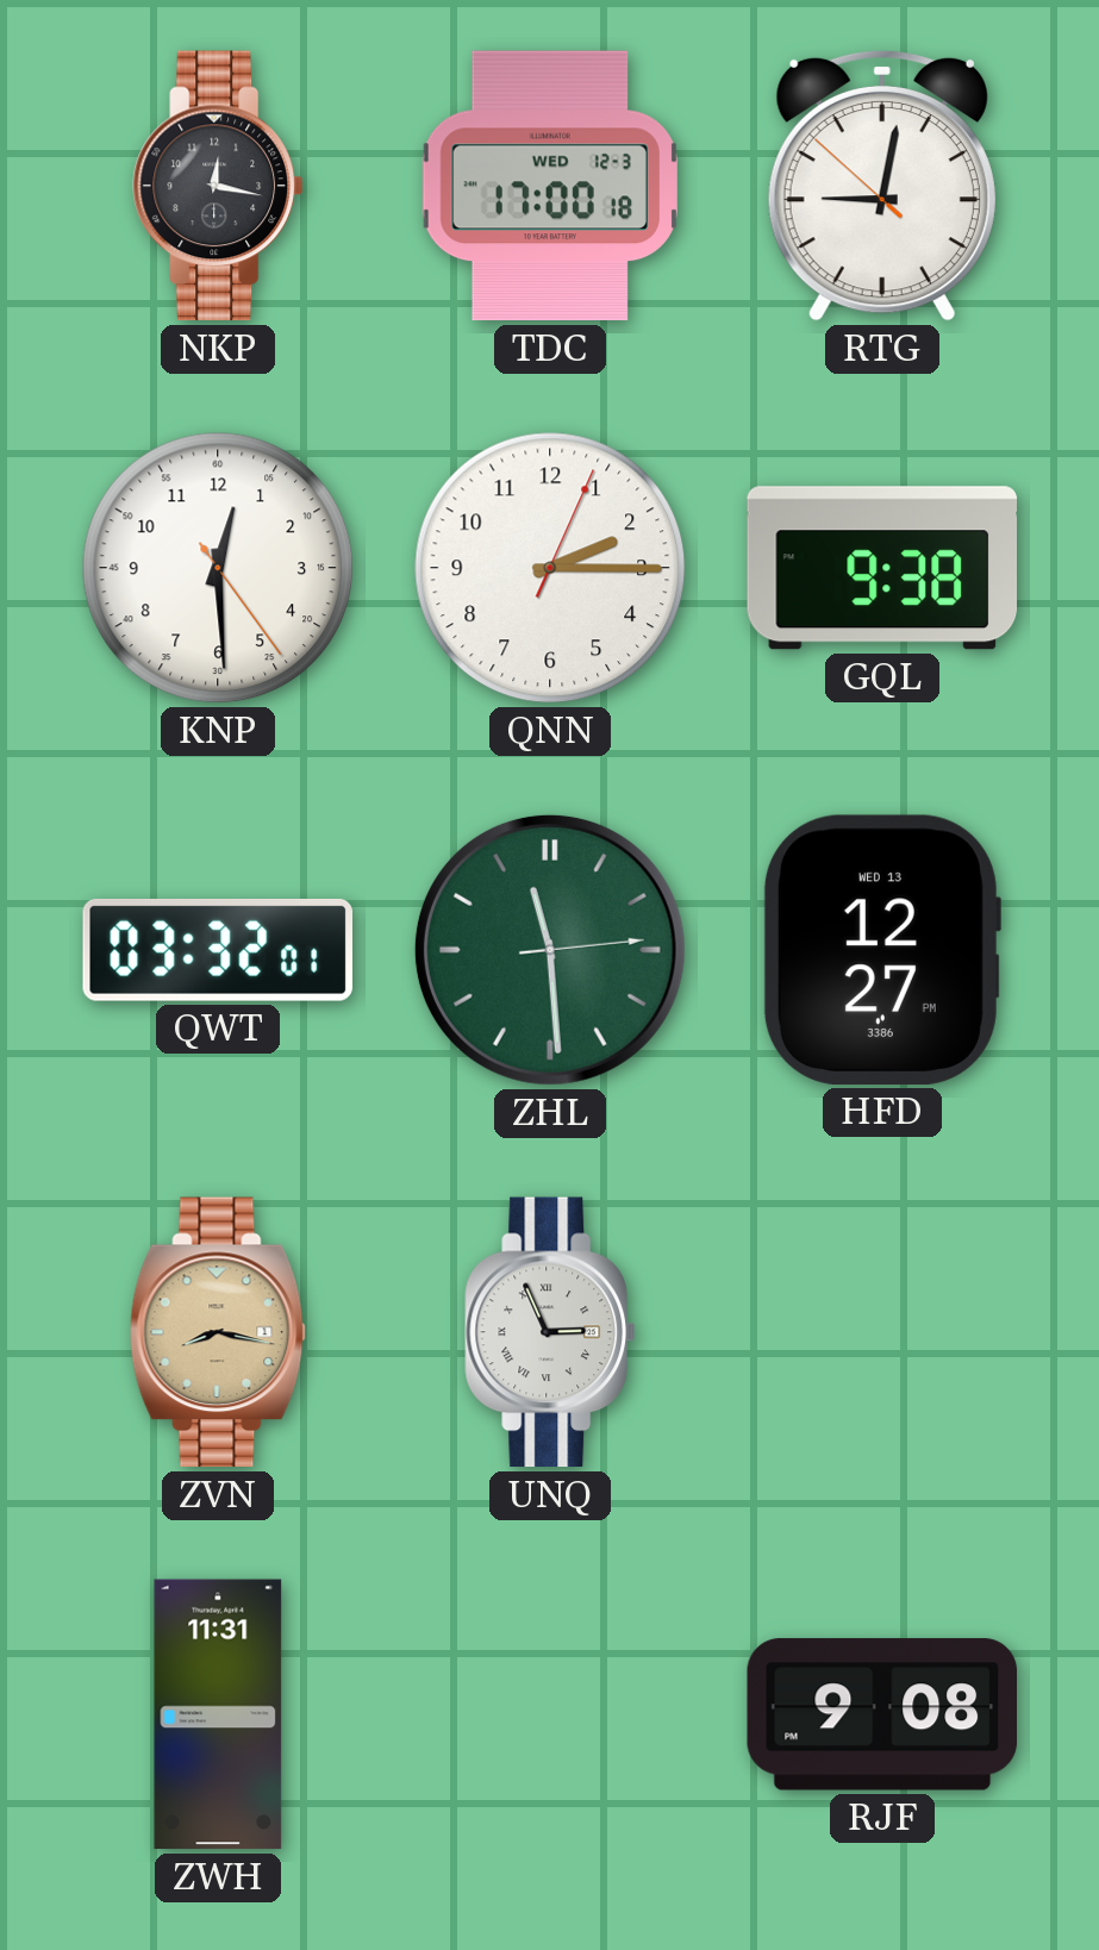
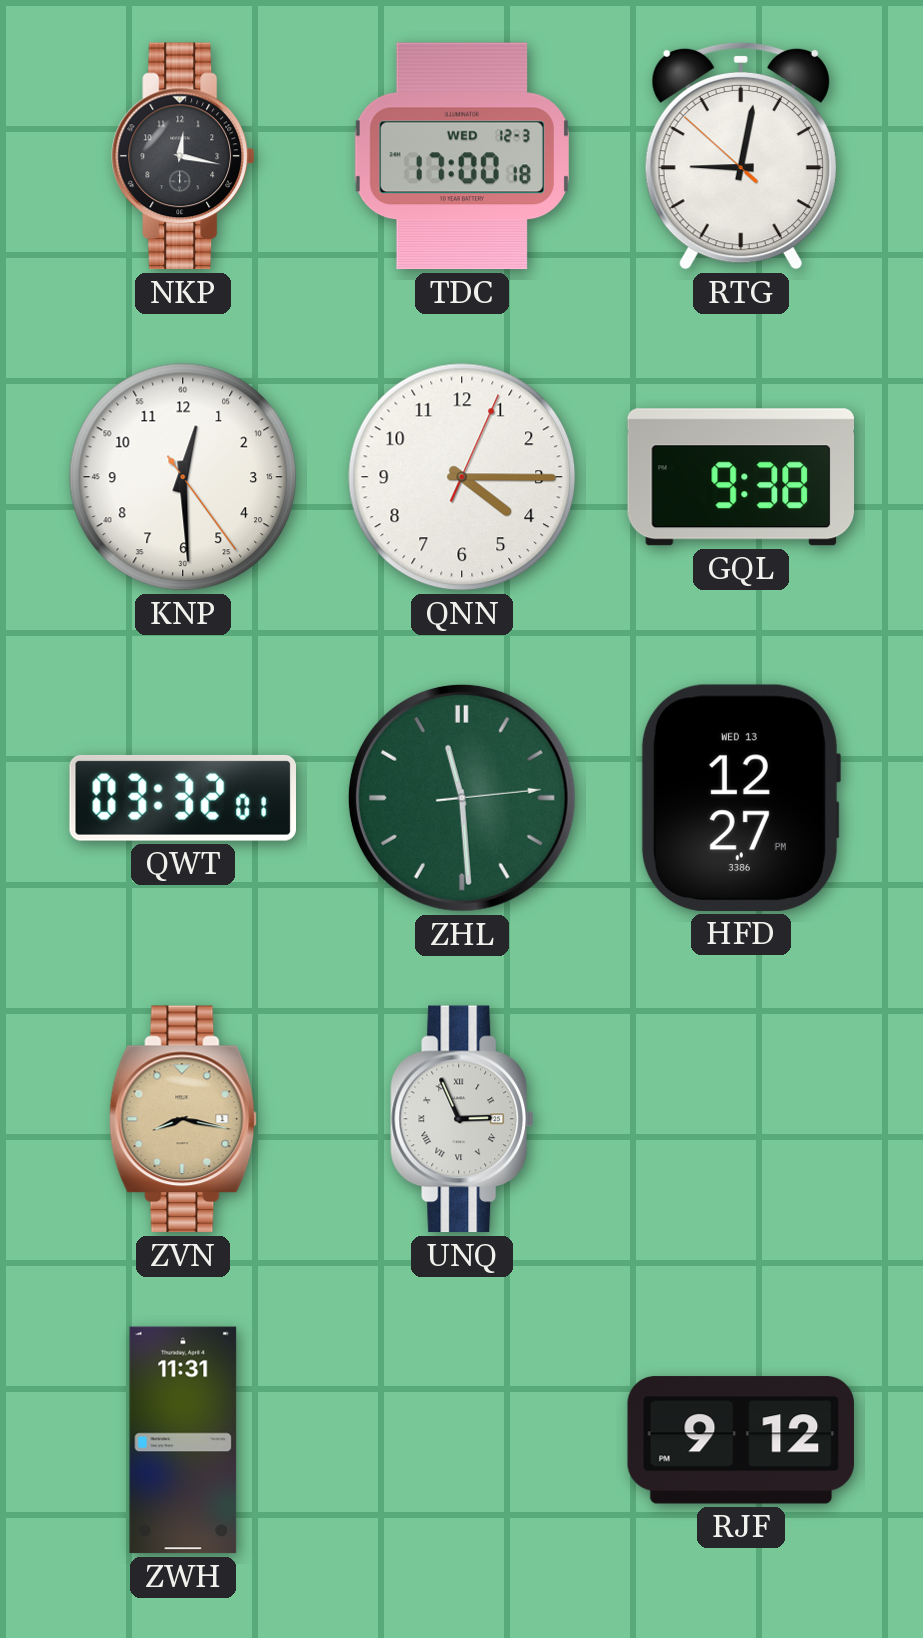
QNN: 2:15 -> 4:15 (462, 477)
RJF: 9:08 -> 9:12 (740, 1440)
